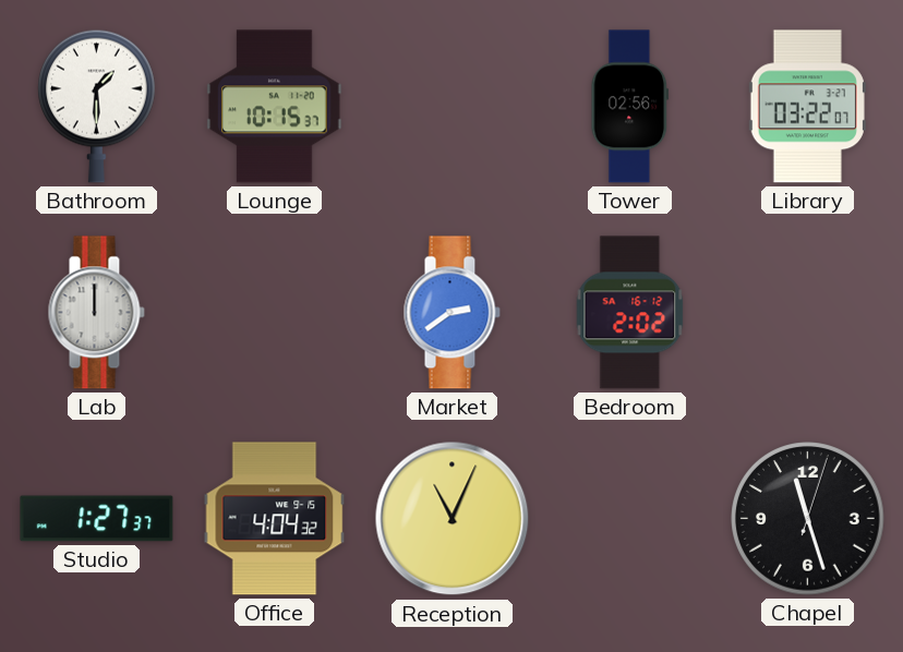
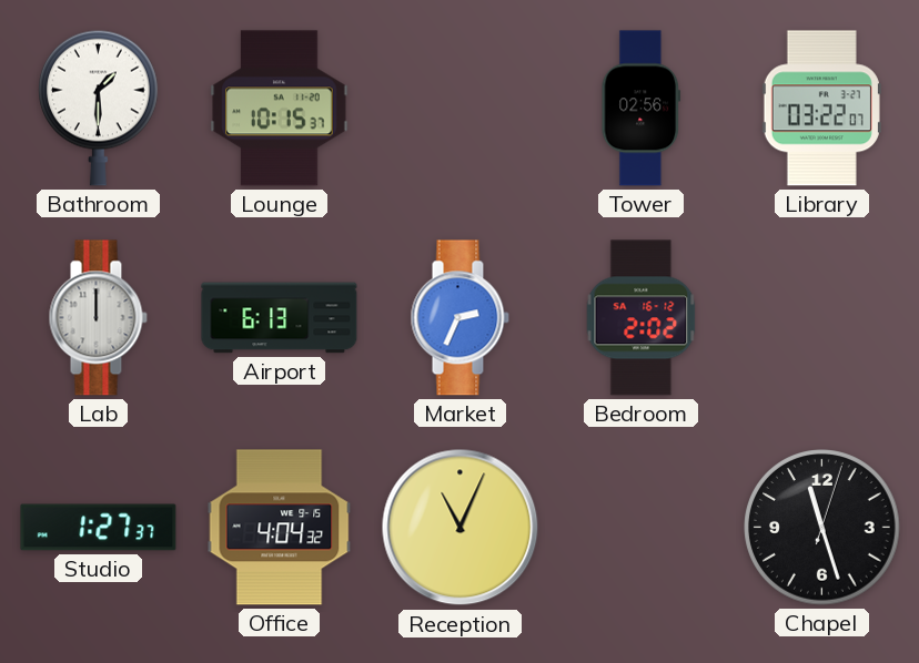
Airport: none -> 6:13 (280, 318)
Market: 2:39 -> 2:34 (459, 318)
